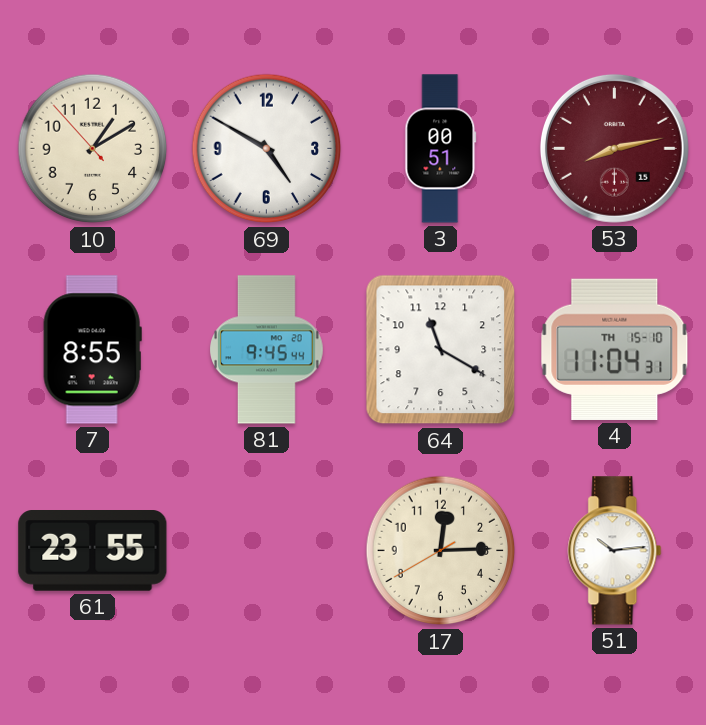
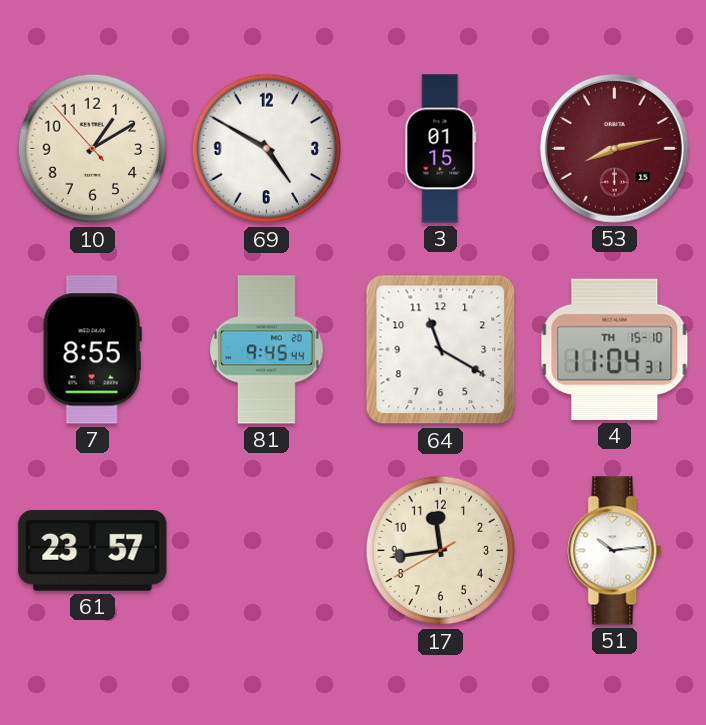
3: 00:51 -> 01:15 (441, 149)
61: 23:55 -> 23:57 (93, 551)
17: 12:14 -> 11:43 (441, 551)
